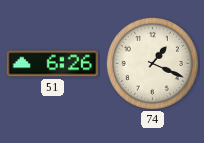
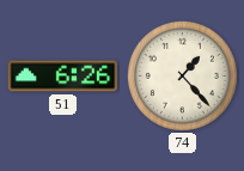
74: 1:19 -> 1:23 (182, 75)
